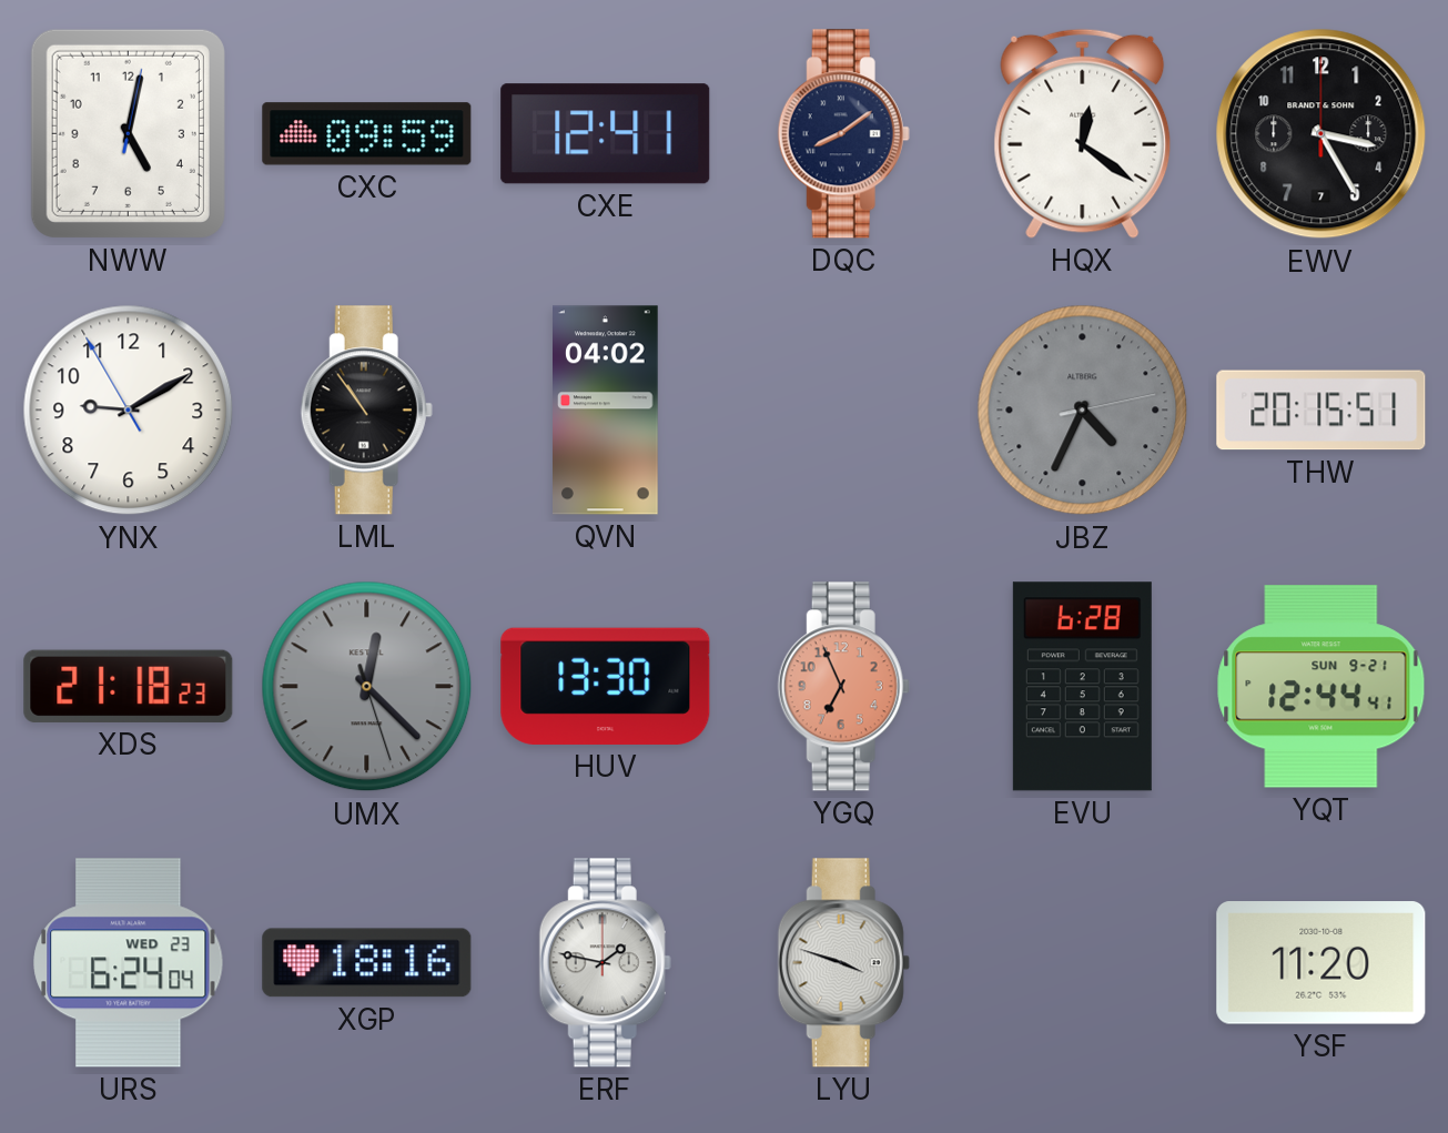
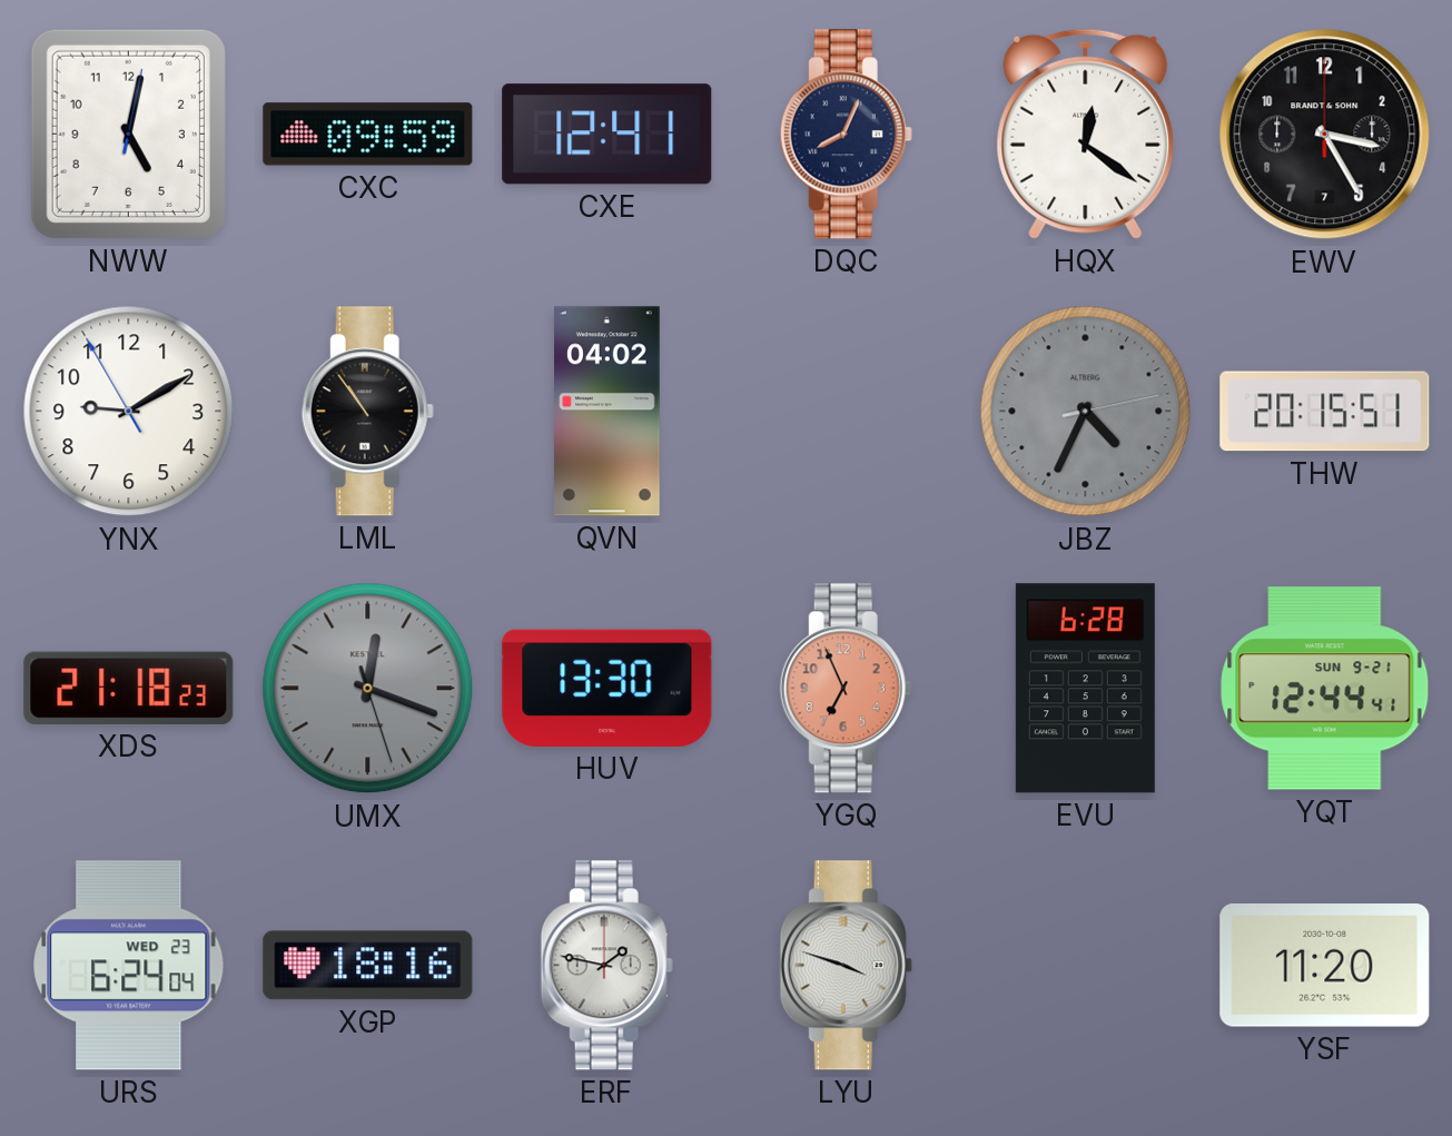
DQC: 8:09 -> 8:04 (846, 135)
UMX: 12:22 -> 12:18 (368, 689)
